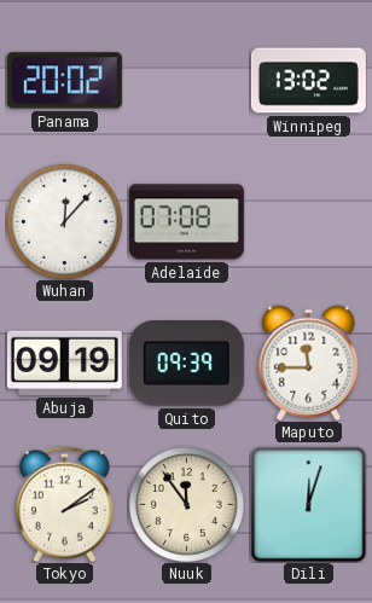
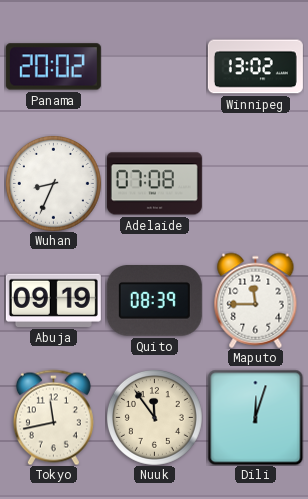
Wuhan: 12:07 -> 8:34 (53, 183)
Quito: 09:39 -> 08:39 (154, 301)
Tokyo: 2:09 -> 11:43 (53, 417)
